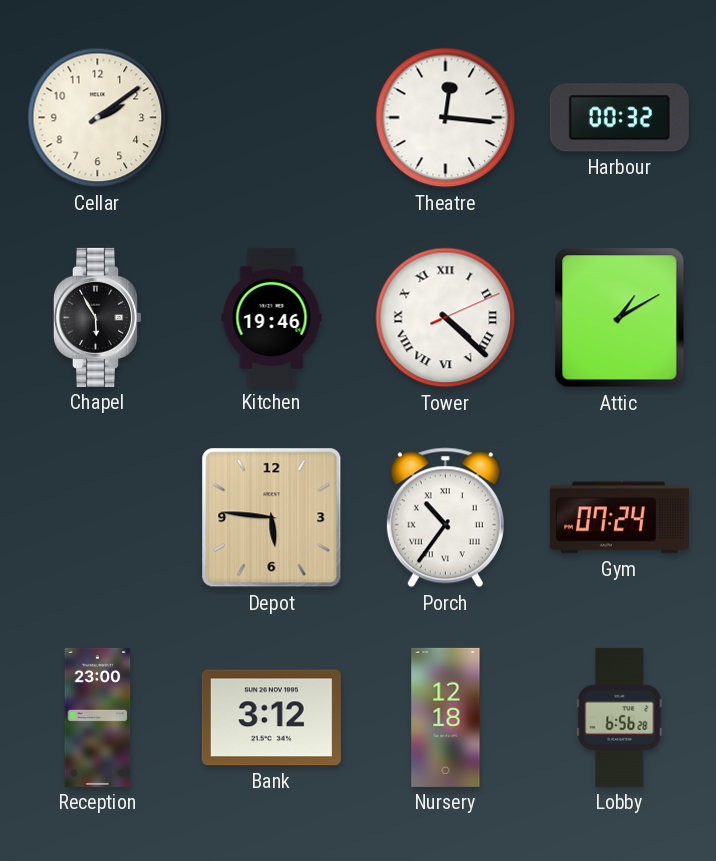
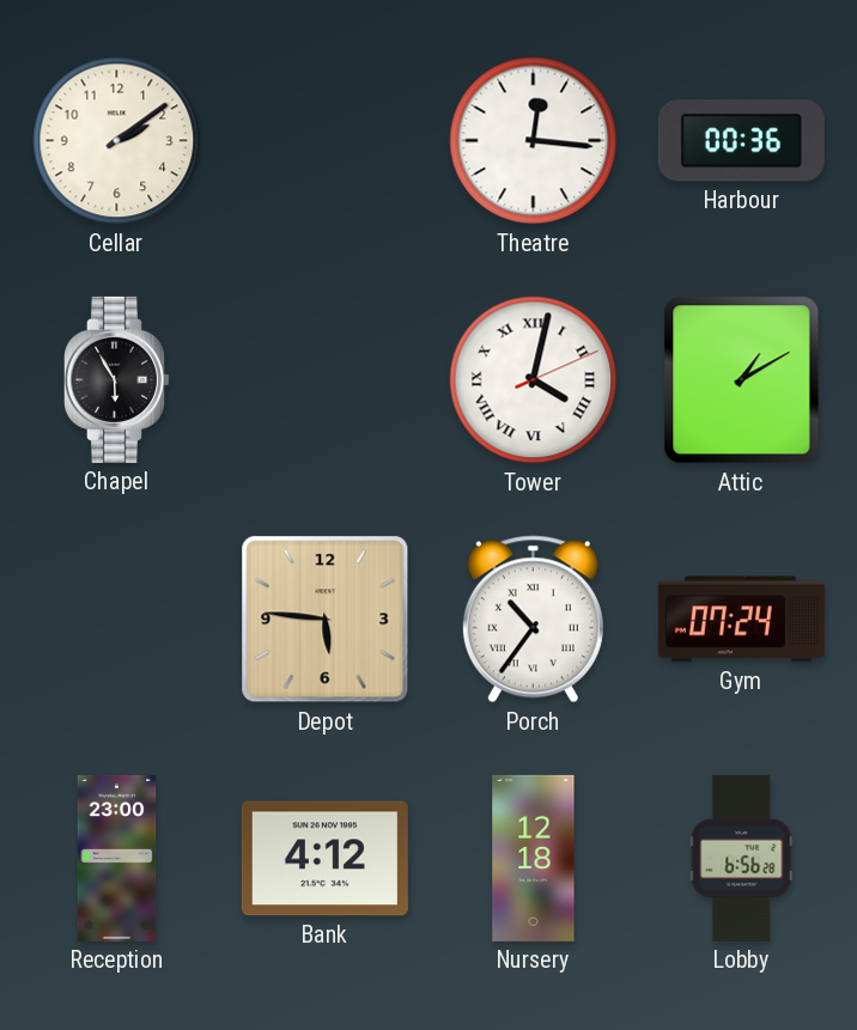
Harbour: 00:32 -> 00:36 (741, 141)
Kitchen: 19:46 -> none (272, 317)
Tower: 4:22 -> 4:02 (534, 380)
Bank: 3:12 -> 4:12 (324, 859)
